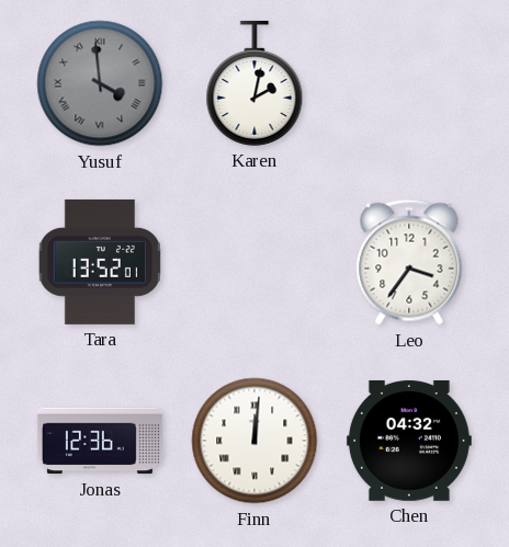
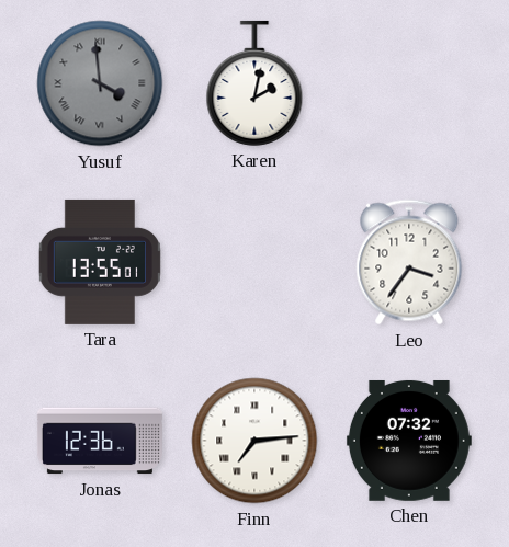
Tara: 13:52 -> 13:55 (100, 262)
Finn: 12:01 -> 7:14 (255, 441)
Chen: 04:32 -> 07:32 (409, 441)
